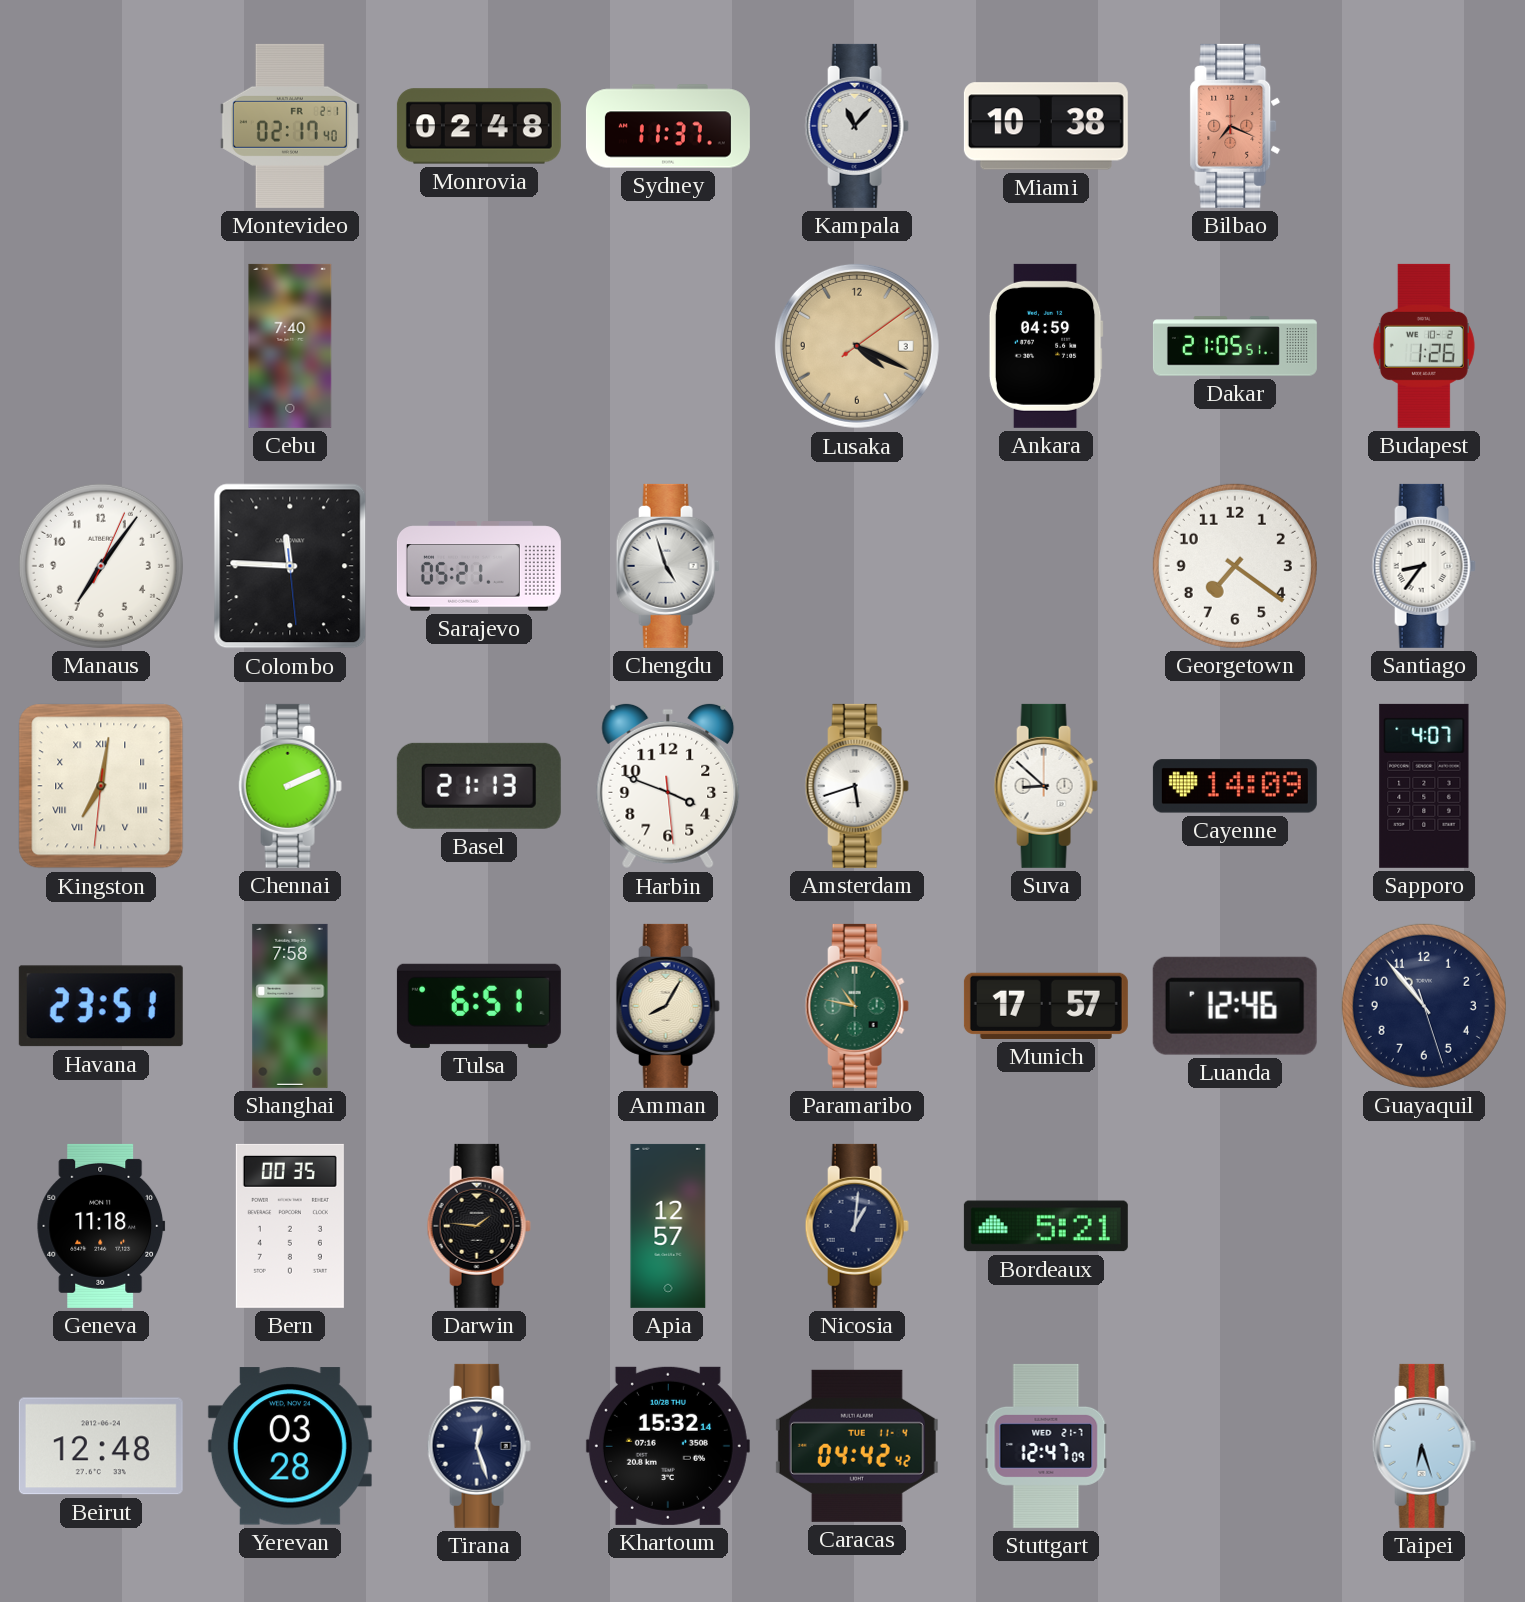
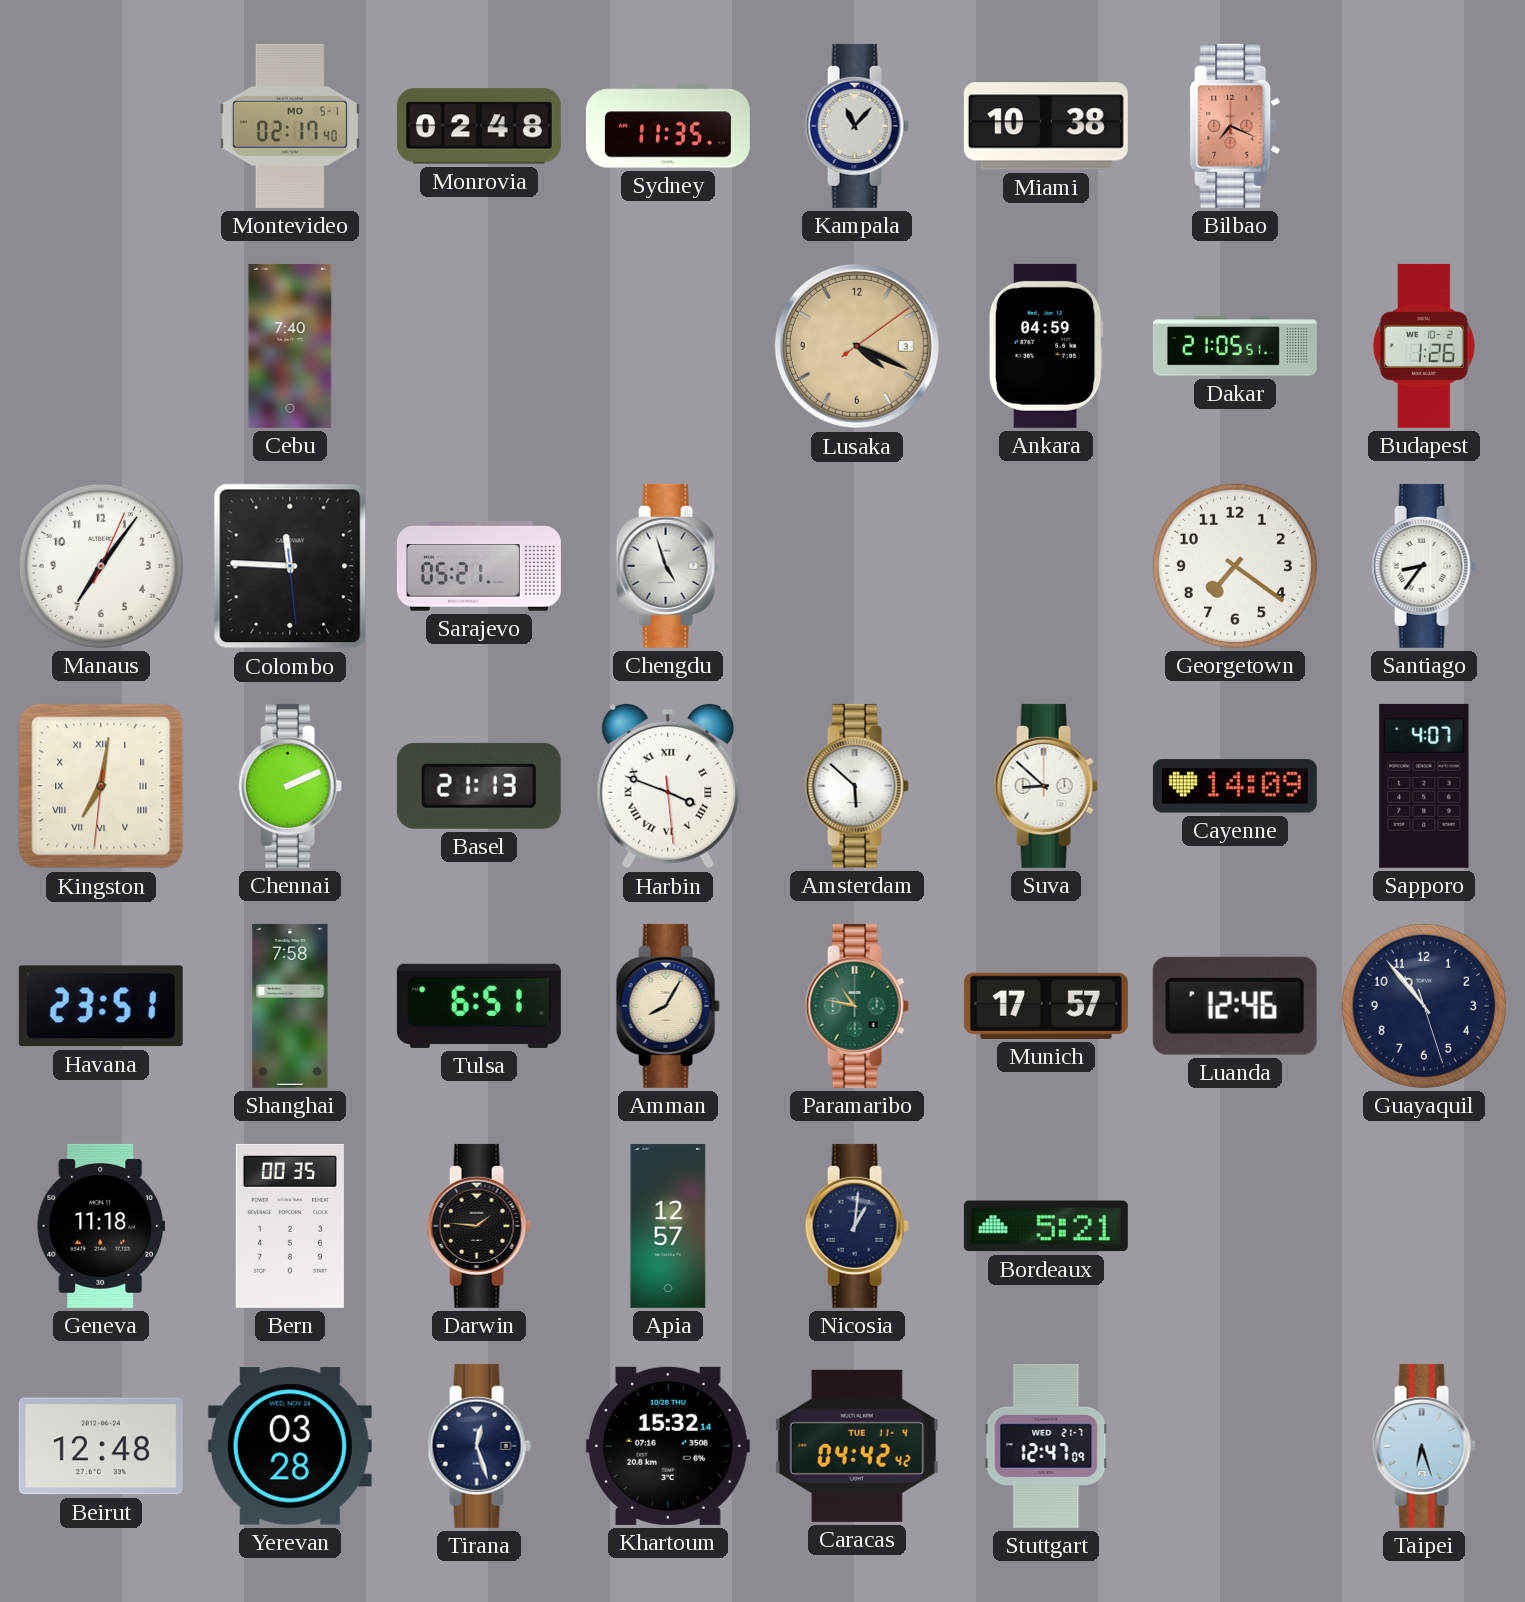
Montevideo date: FR 2-1 -> MO 5-1 (290, 126)
Sydney: 11:37 -> 11:35 (668, 126)
Harbin numerals: Arabic -> Roman (668, 786)
Amsterdam: 5:42 -> 5:52 (857, 786)
